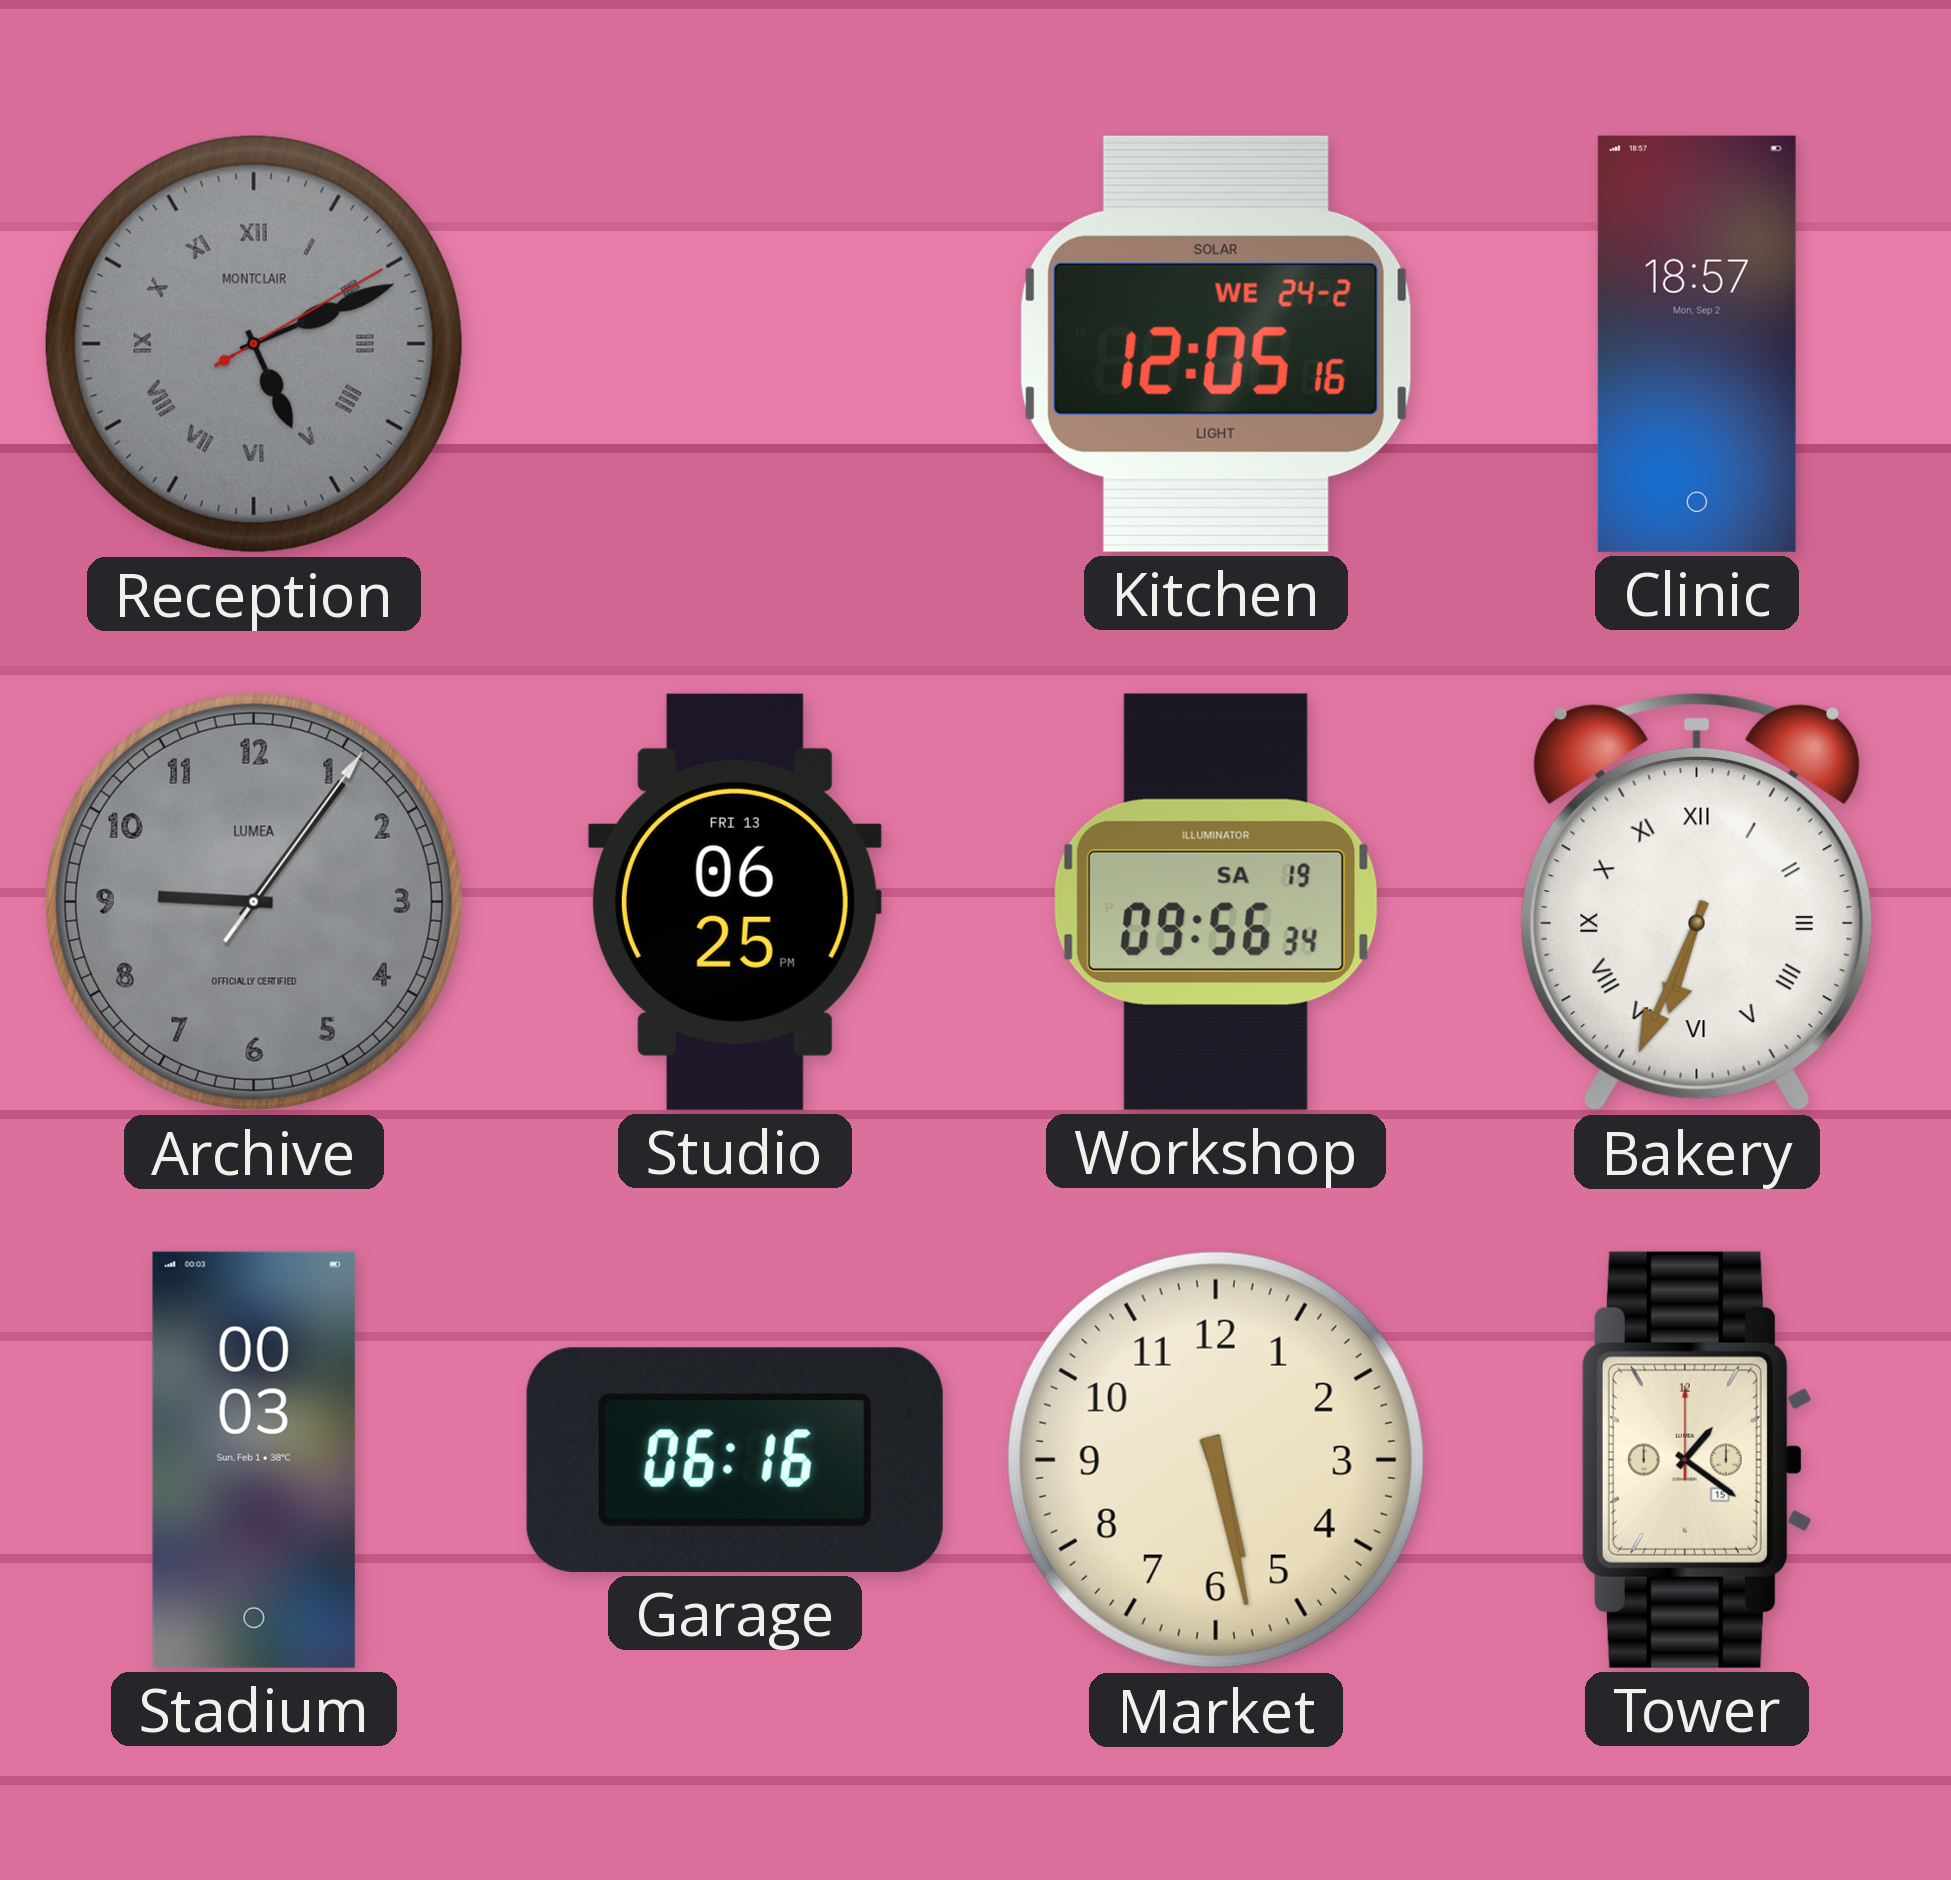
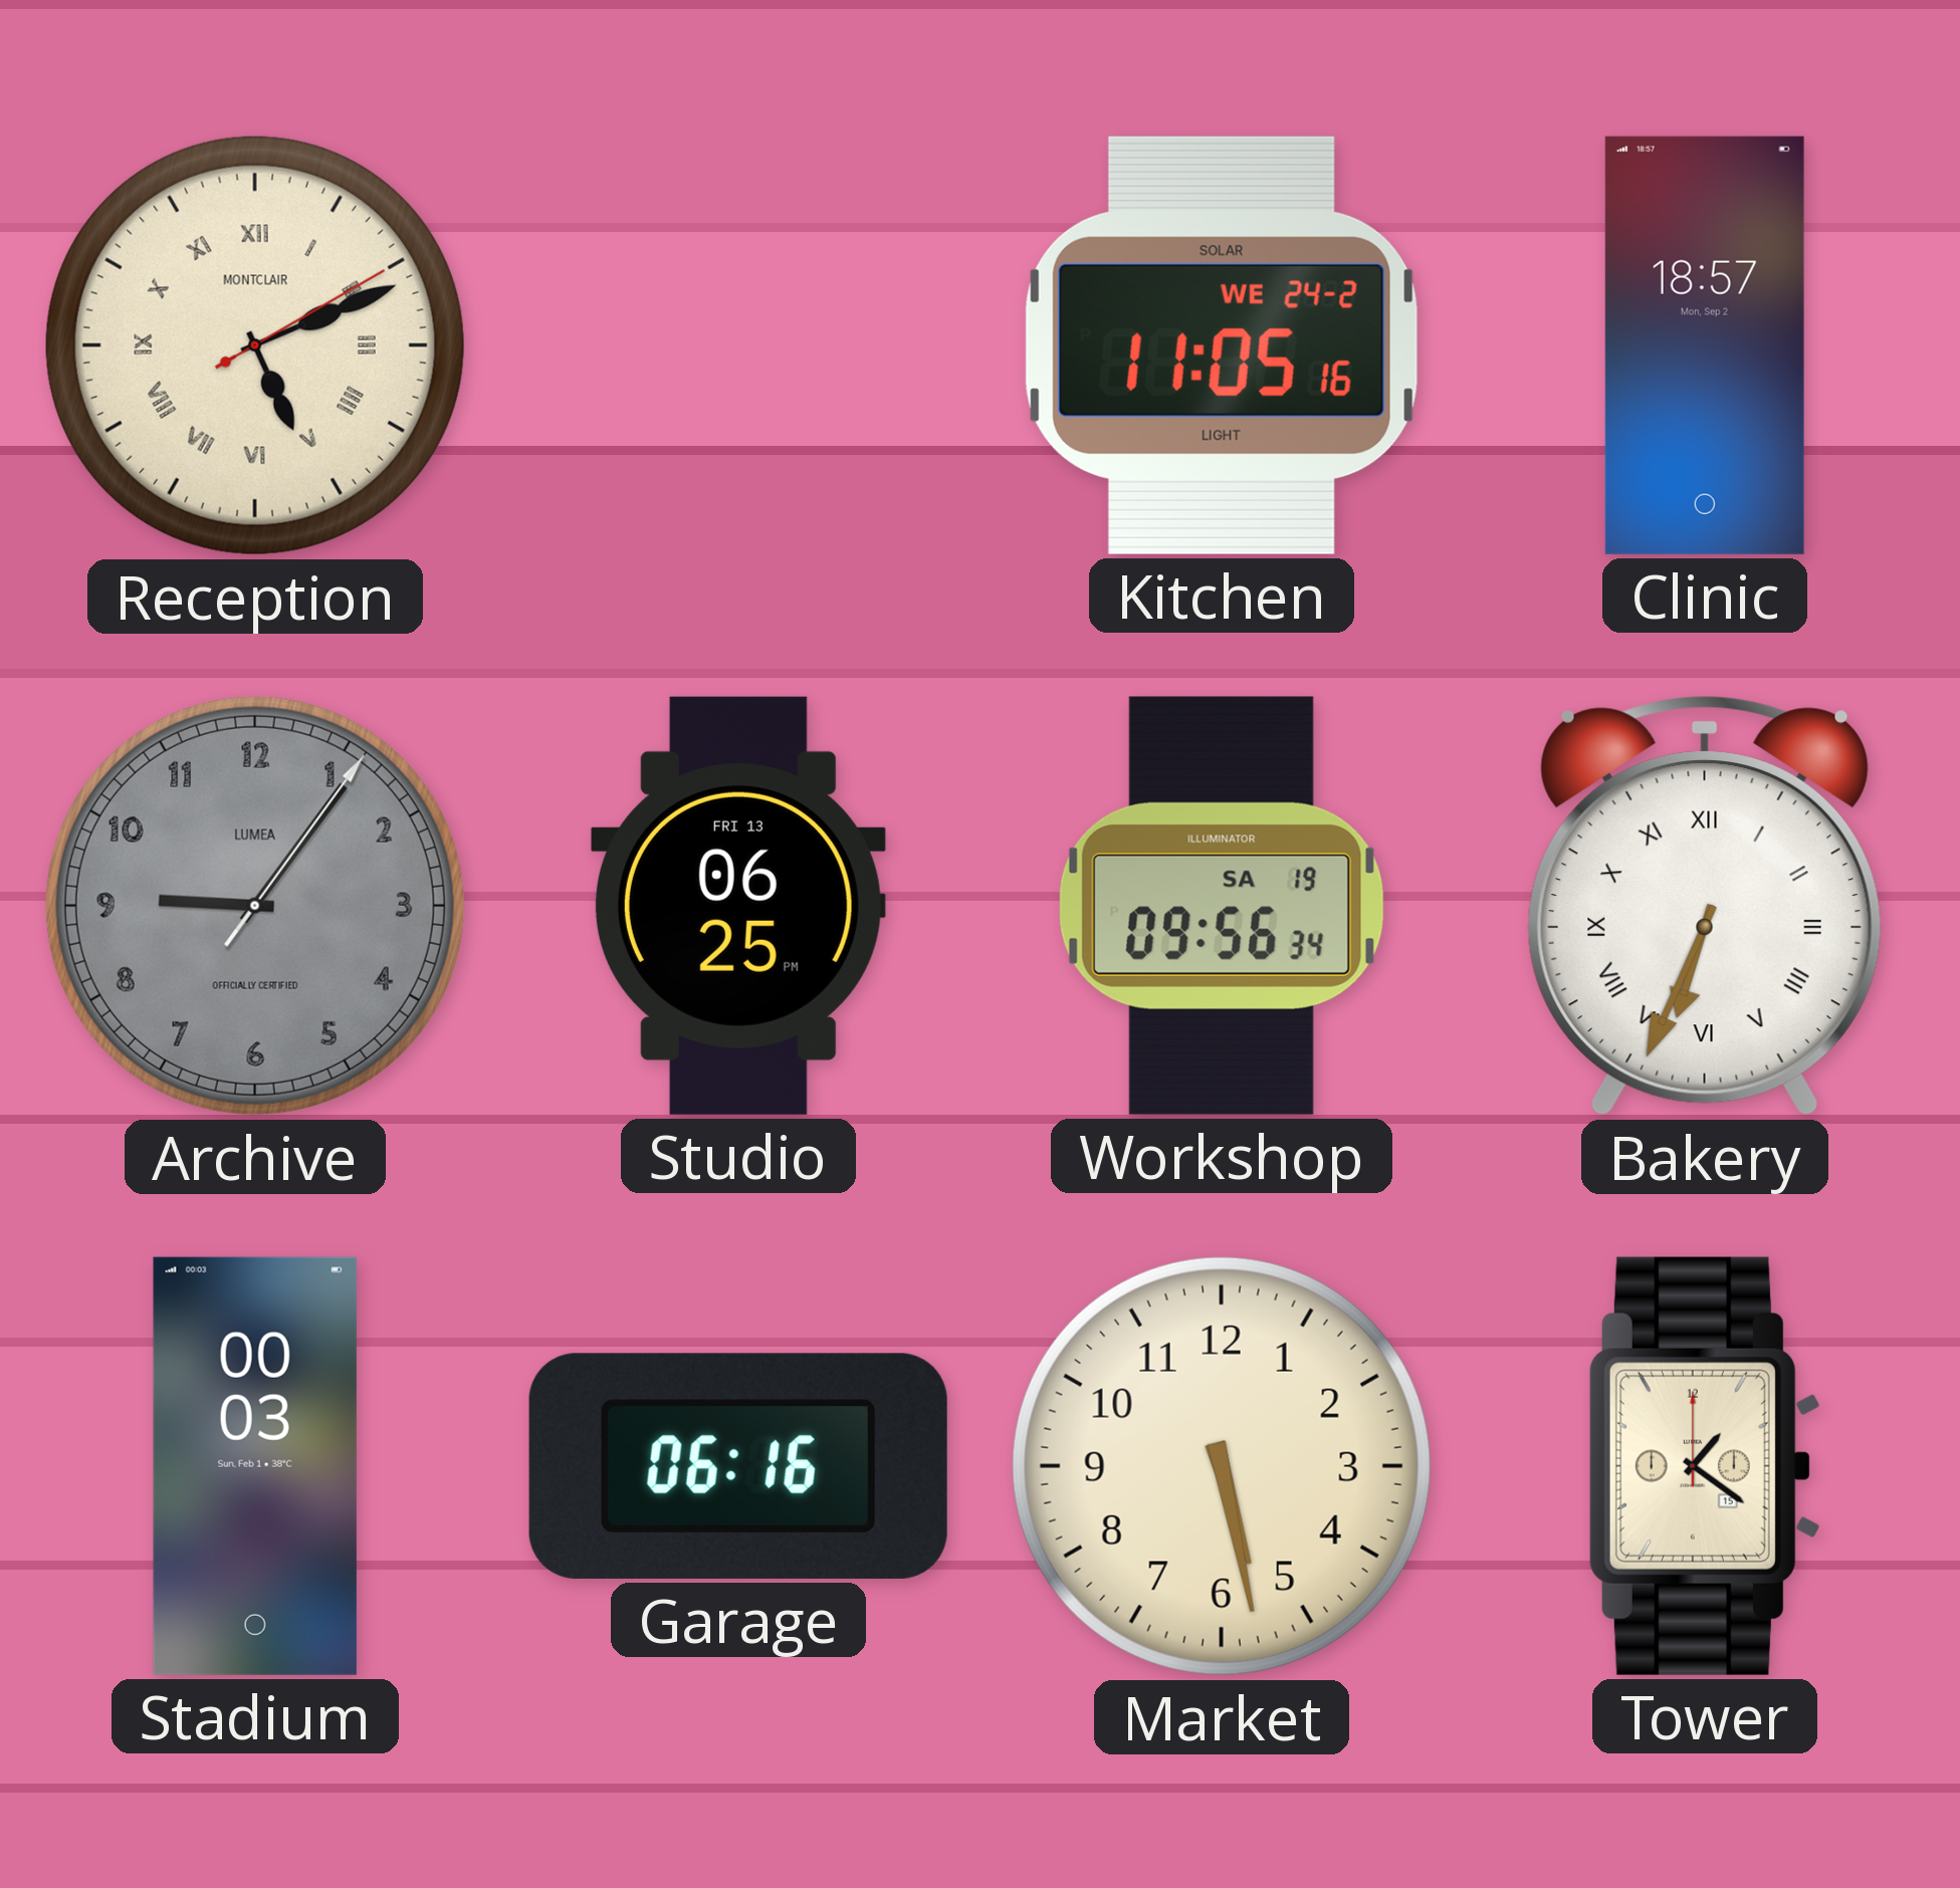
Reception dial: grey -> cream (255, 345)
Kitchen: 12:05 -> 11:05 (1222, 345)
